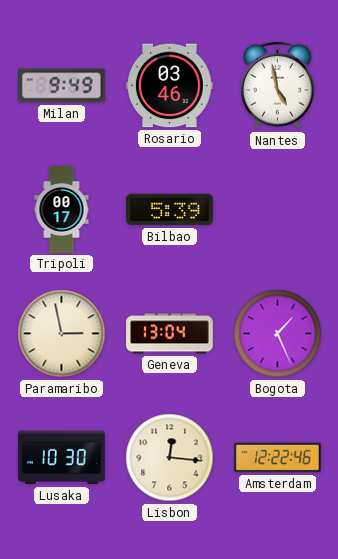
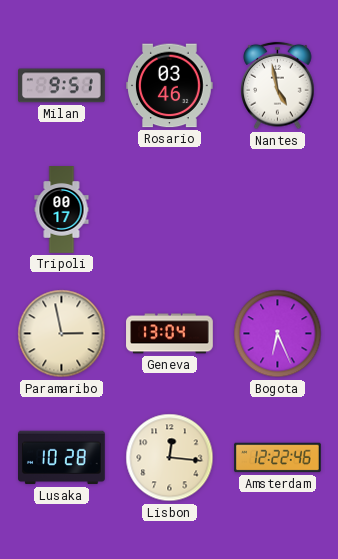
Milan: 9:49 -> 9:51 (62, 86)
Bilbao: 5:39 -> none (170, 210)
Bogota: 1:26 -> 6:26 (278, 334)
Lusaka: 10:30 -> 10:28 (62, 458)
